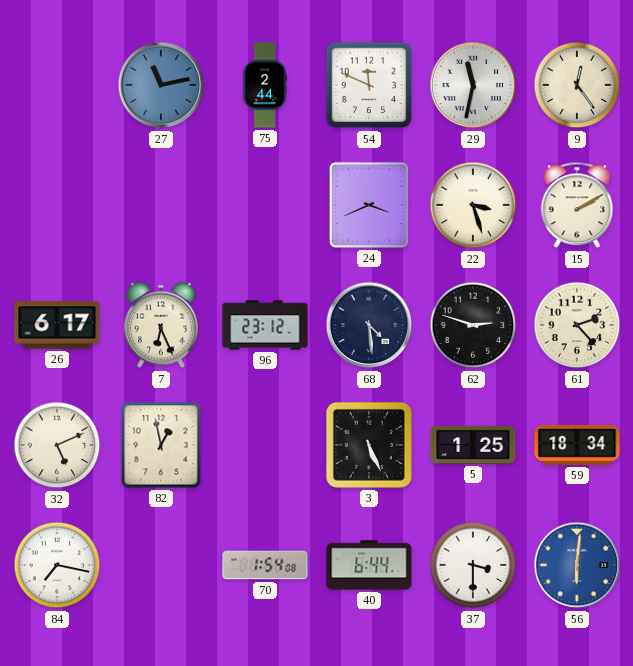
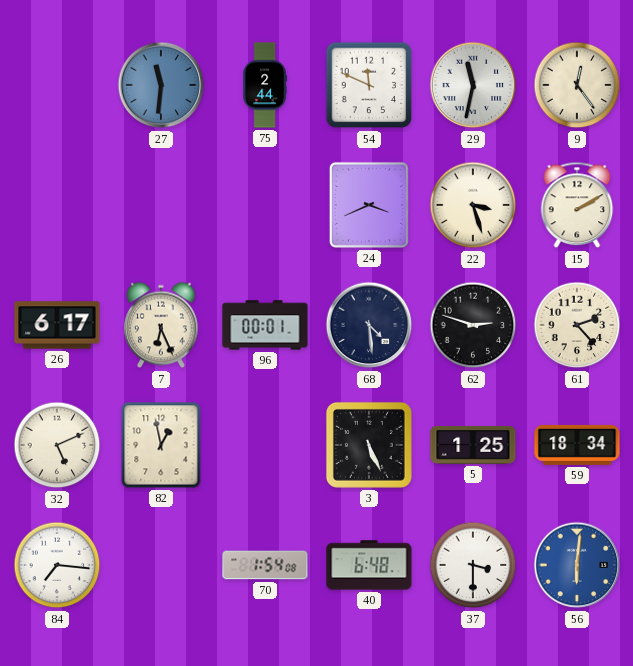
27: 11:13 -> 11:31 (161, 85)
96: 23:12 -> 00:01 (265, 325)
84: 7:17 -> 7:16 (57, 565)
40: 6:44 -> 6:48 (369, 565)
